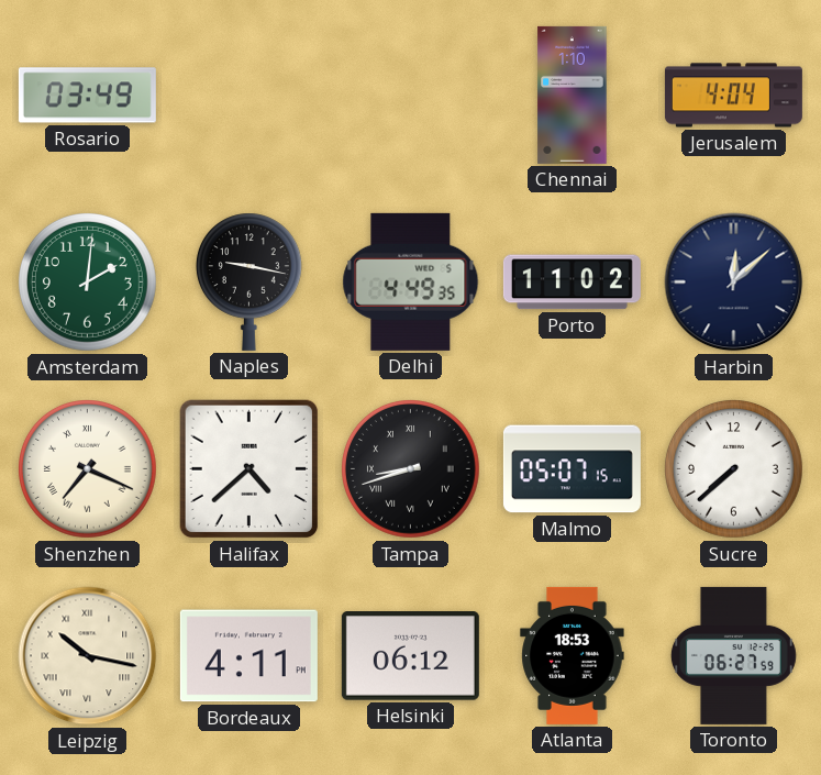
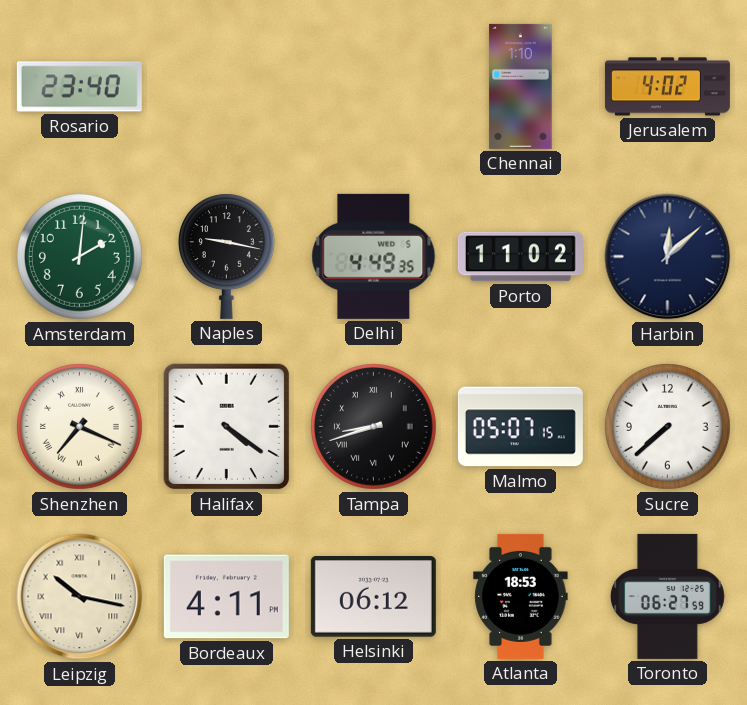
Rosario: 03:49 -> 23:40 (79, 87)
Jerusalem: 4:04 -> 4:02 (667, 87)
Halifax: 4:38 -> 4:21 (227, 427)
